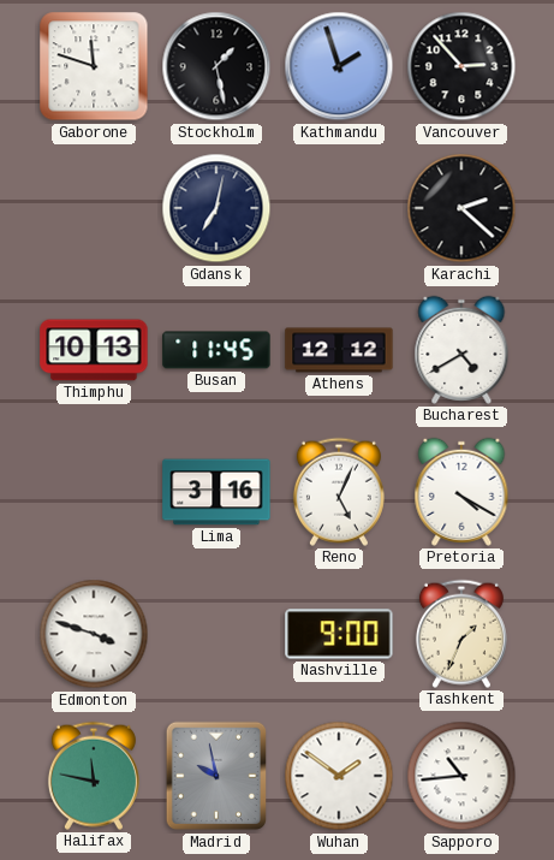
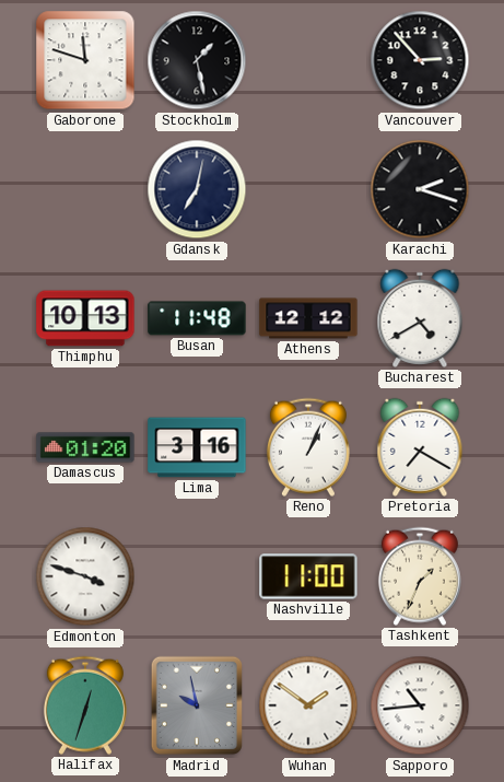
Kathmandu: 1:57 -> none (339, 66)
Karachi: 2:22 -> 2:18 (420, 189)
Busan: 11:45 -> 11:48 (197, 318)
Damascus: none -> 01:20 (85, 447)
Reno: 5:04 -> 1:04 (308, 447)
Pretoria: 4:20 -> 7:20 (420, 447)
Nashville: 9:00 -> 11:00 (308, 576)
Halifax: 11:47 -> 12:33 (85, 705)
